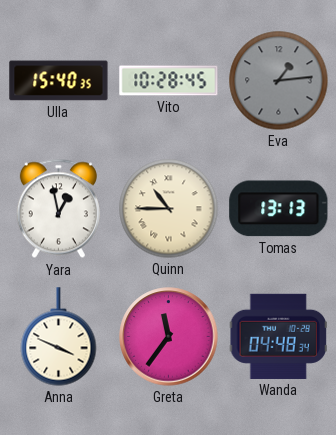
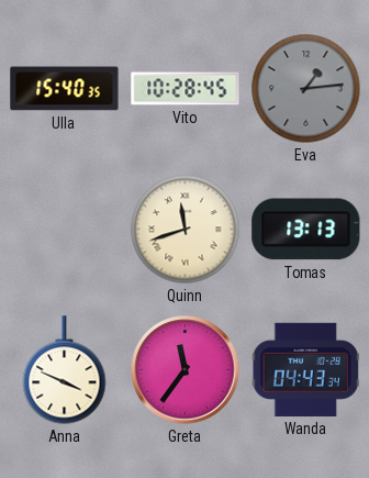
Yara: 12:58 -> none (58, 209)
Quinn: 10:45 -> 11:42 (186, 230)
Wanda: 04:48 -> 04:43 (305, 369)
